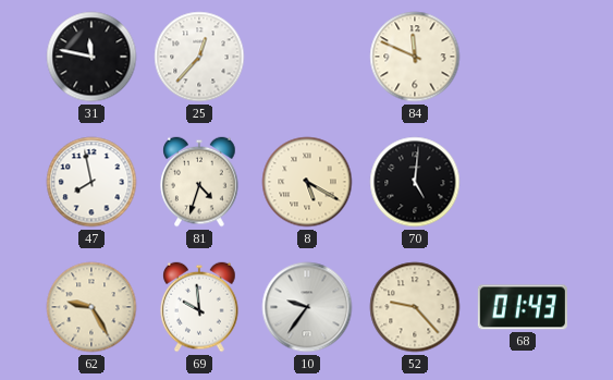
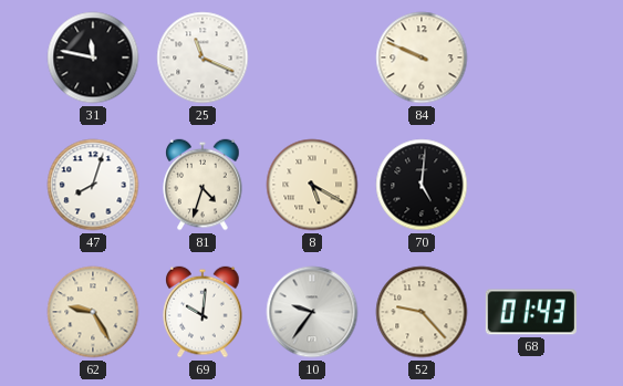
25: 12:37 -> 11:19 (203, 58)
84: 11:49 -> 9:49 (422, 58)
47: 7:58 -> 8:03 (93, 185)
69: 9:59 -> 10:01 (203, 312)
